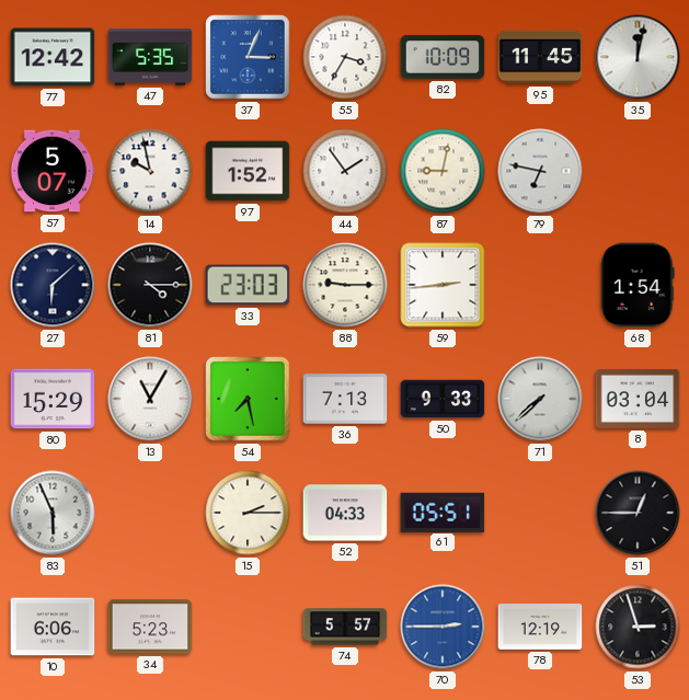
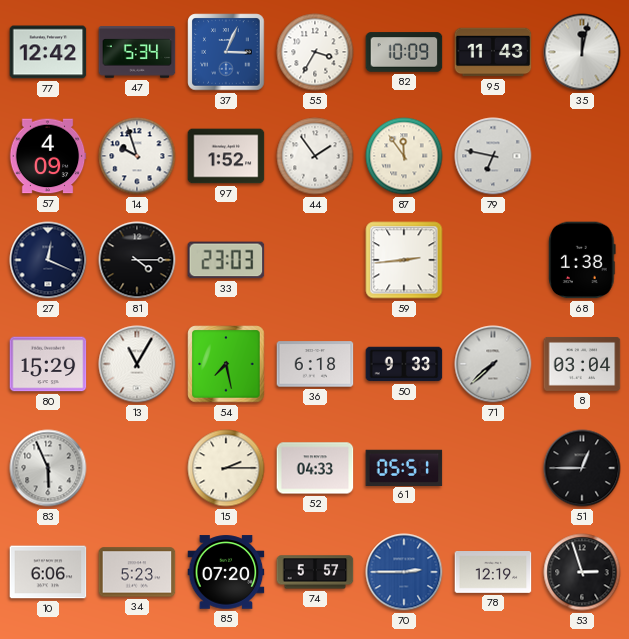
47: 5:35 -> 5:34 (137, 52)
95: 11:45 -> 11:43 (493, 52)
57: 5:07 -> 4:09 (48, 156)
14: 9:58 -> 9:57 (137, 156)
87: 9:02 -> 11:54 (404, 156)
27: 6:08 -> 12:19 (48, 260)
88: 9:15 -> none (345, 285)
68: 1:54 -> 1:38 (582, 260)
36: 7:13 -> 6:18 (315, 364)
85: none -> 07:20 (226, 572)
